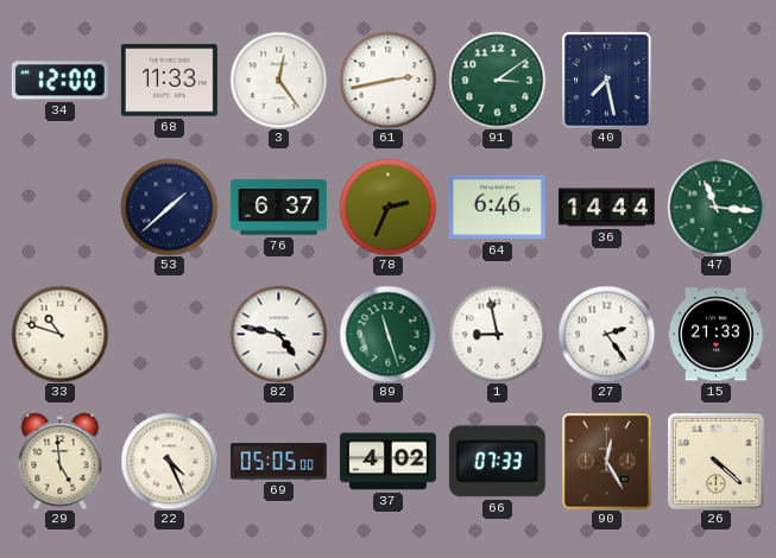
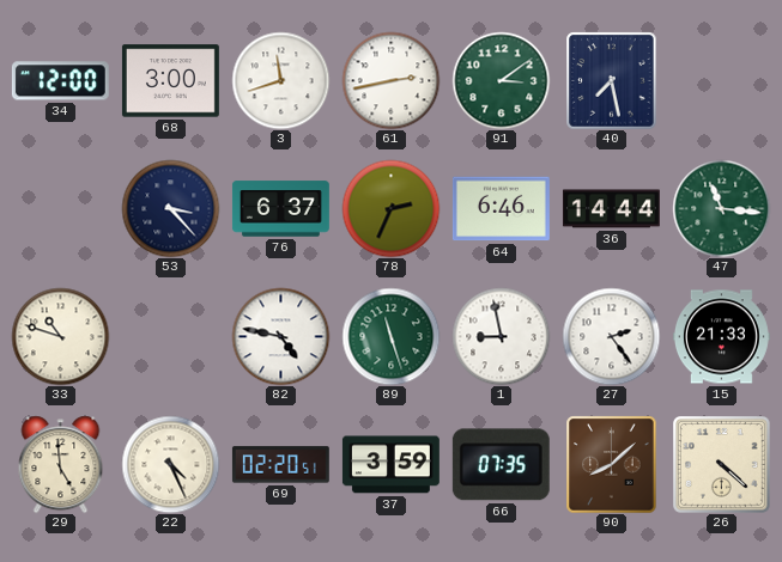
68: 11:33 -> 3:00 (170, 81)
3: 12:24 -> 11:42 (280, 80)
53: 1:38 -> 3:23 (170, 208)
69: 05:05 -> 02:20 (280, 465)
37: 4:02 -> 3:59 (390, 465)
66: 07:33 -> 07:35 (501, 465)
90: 12:25 -> 8:08 (612, 464)
